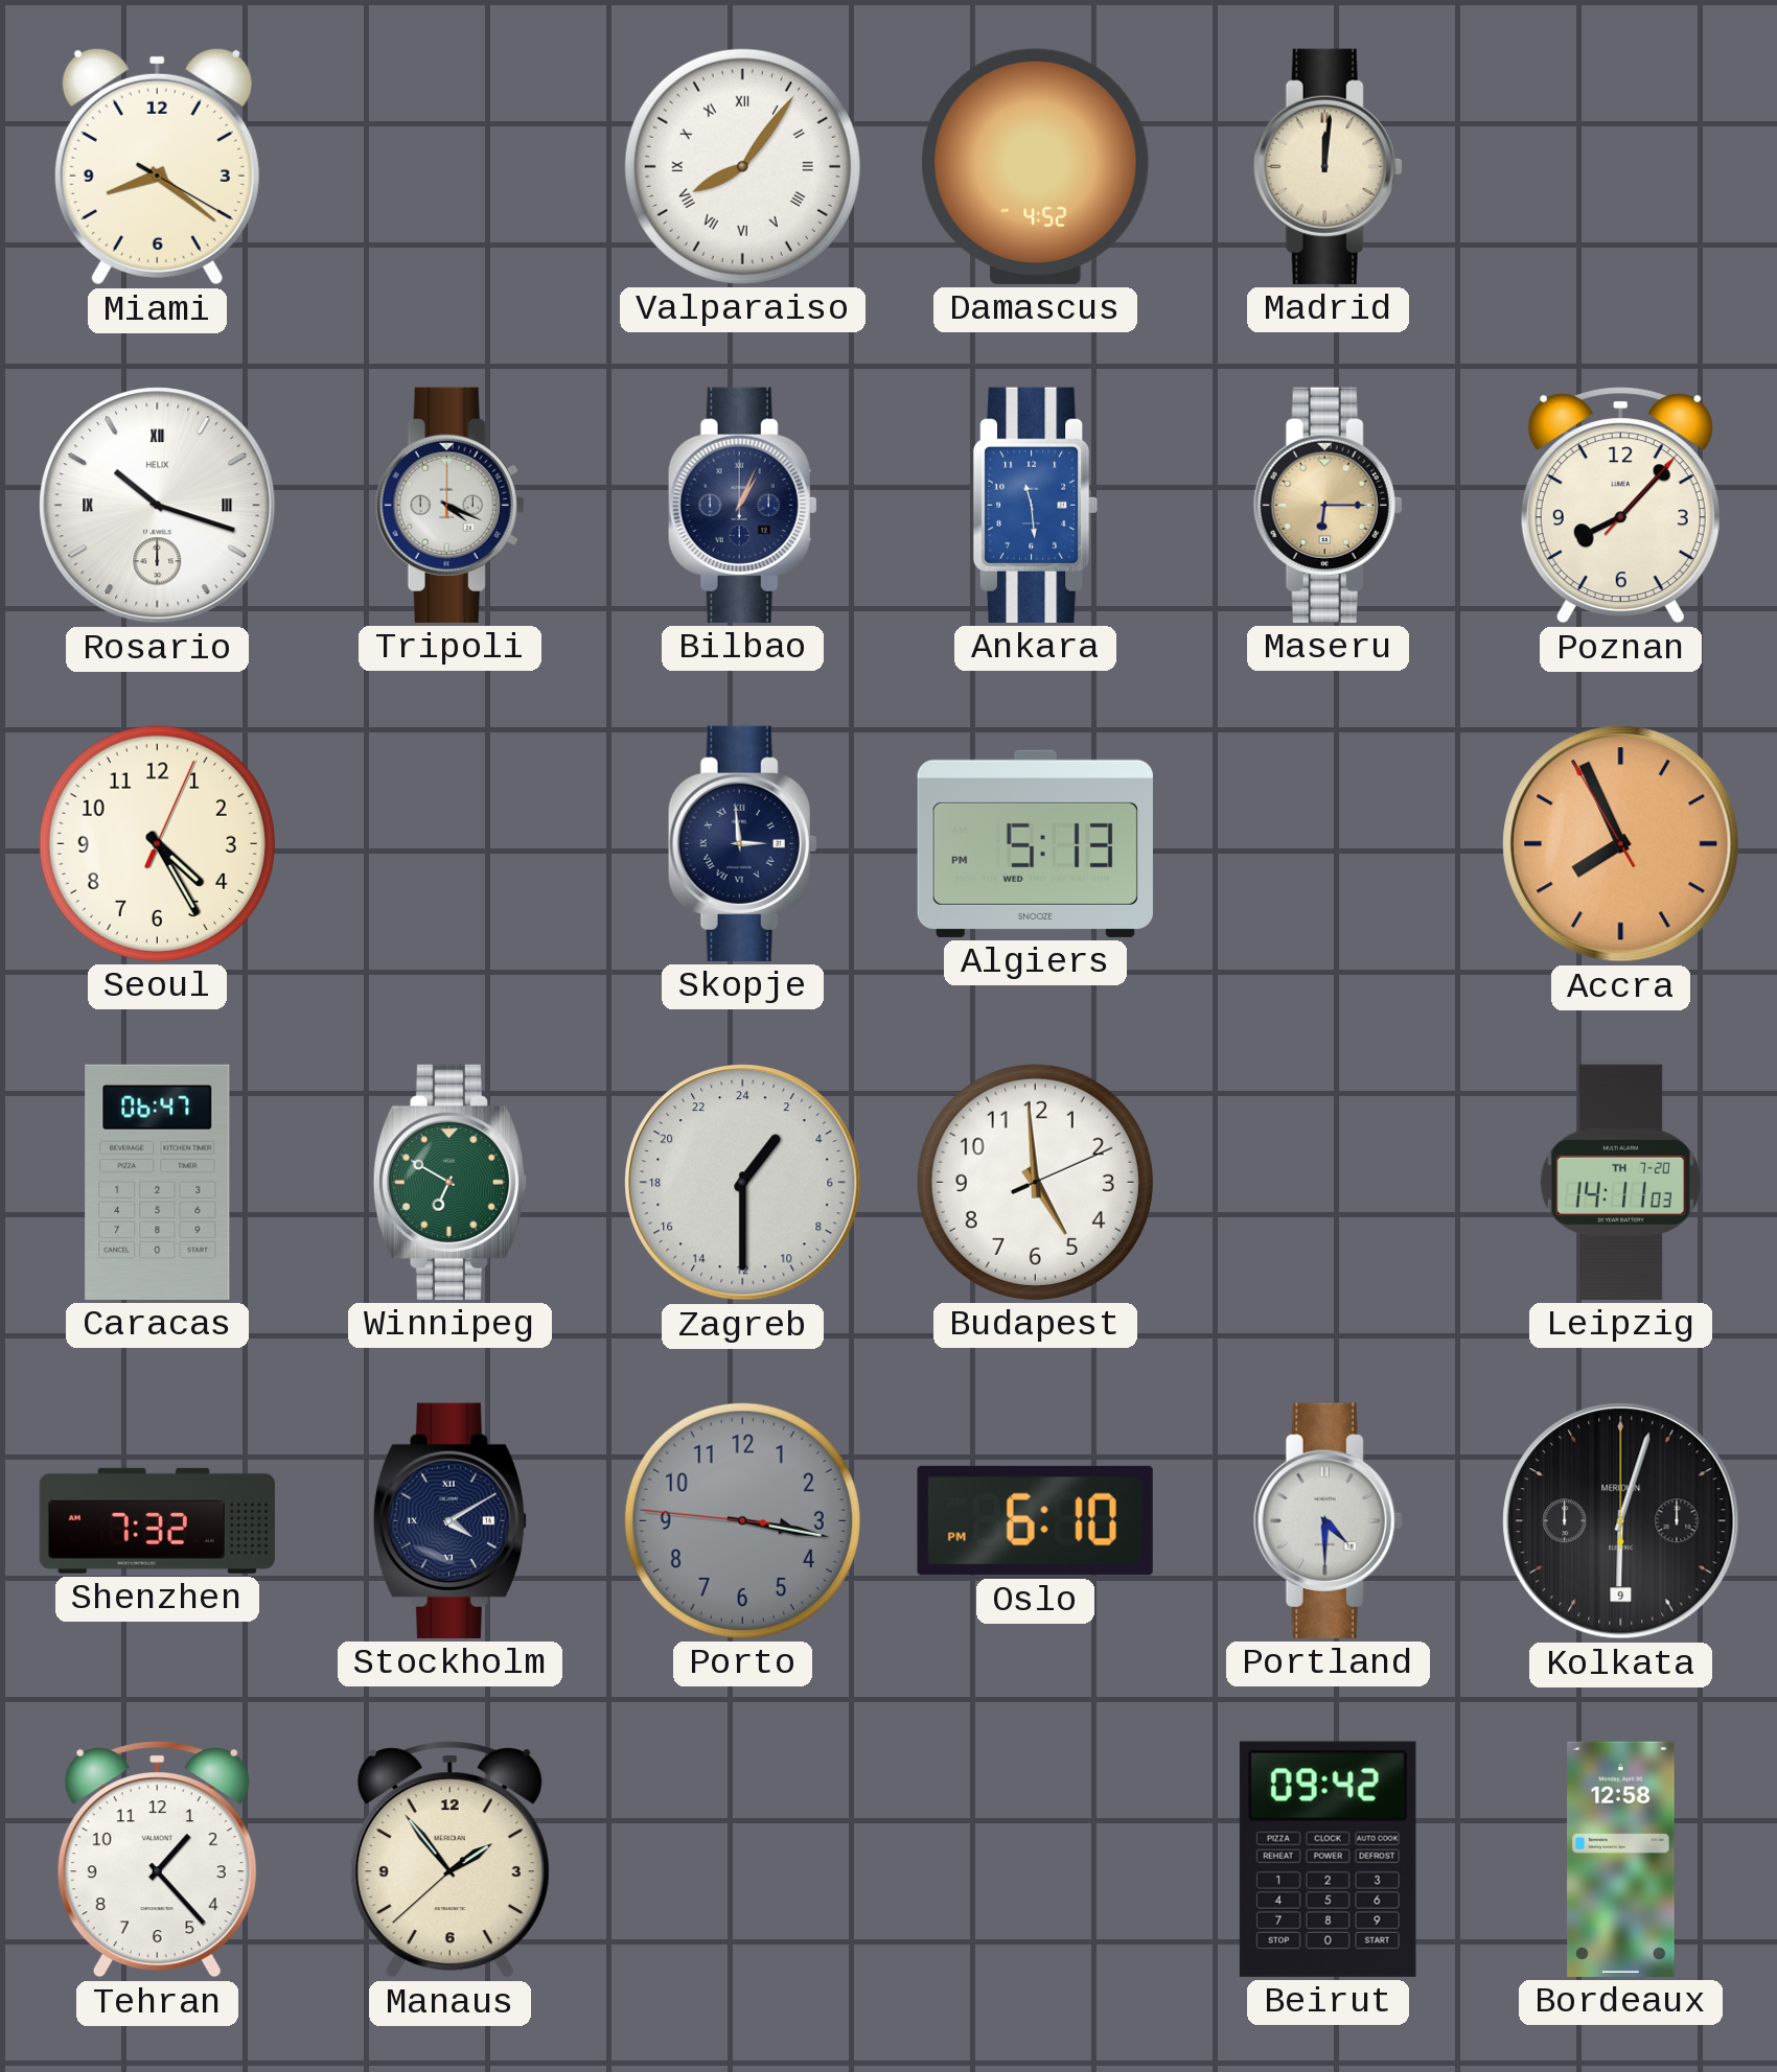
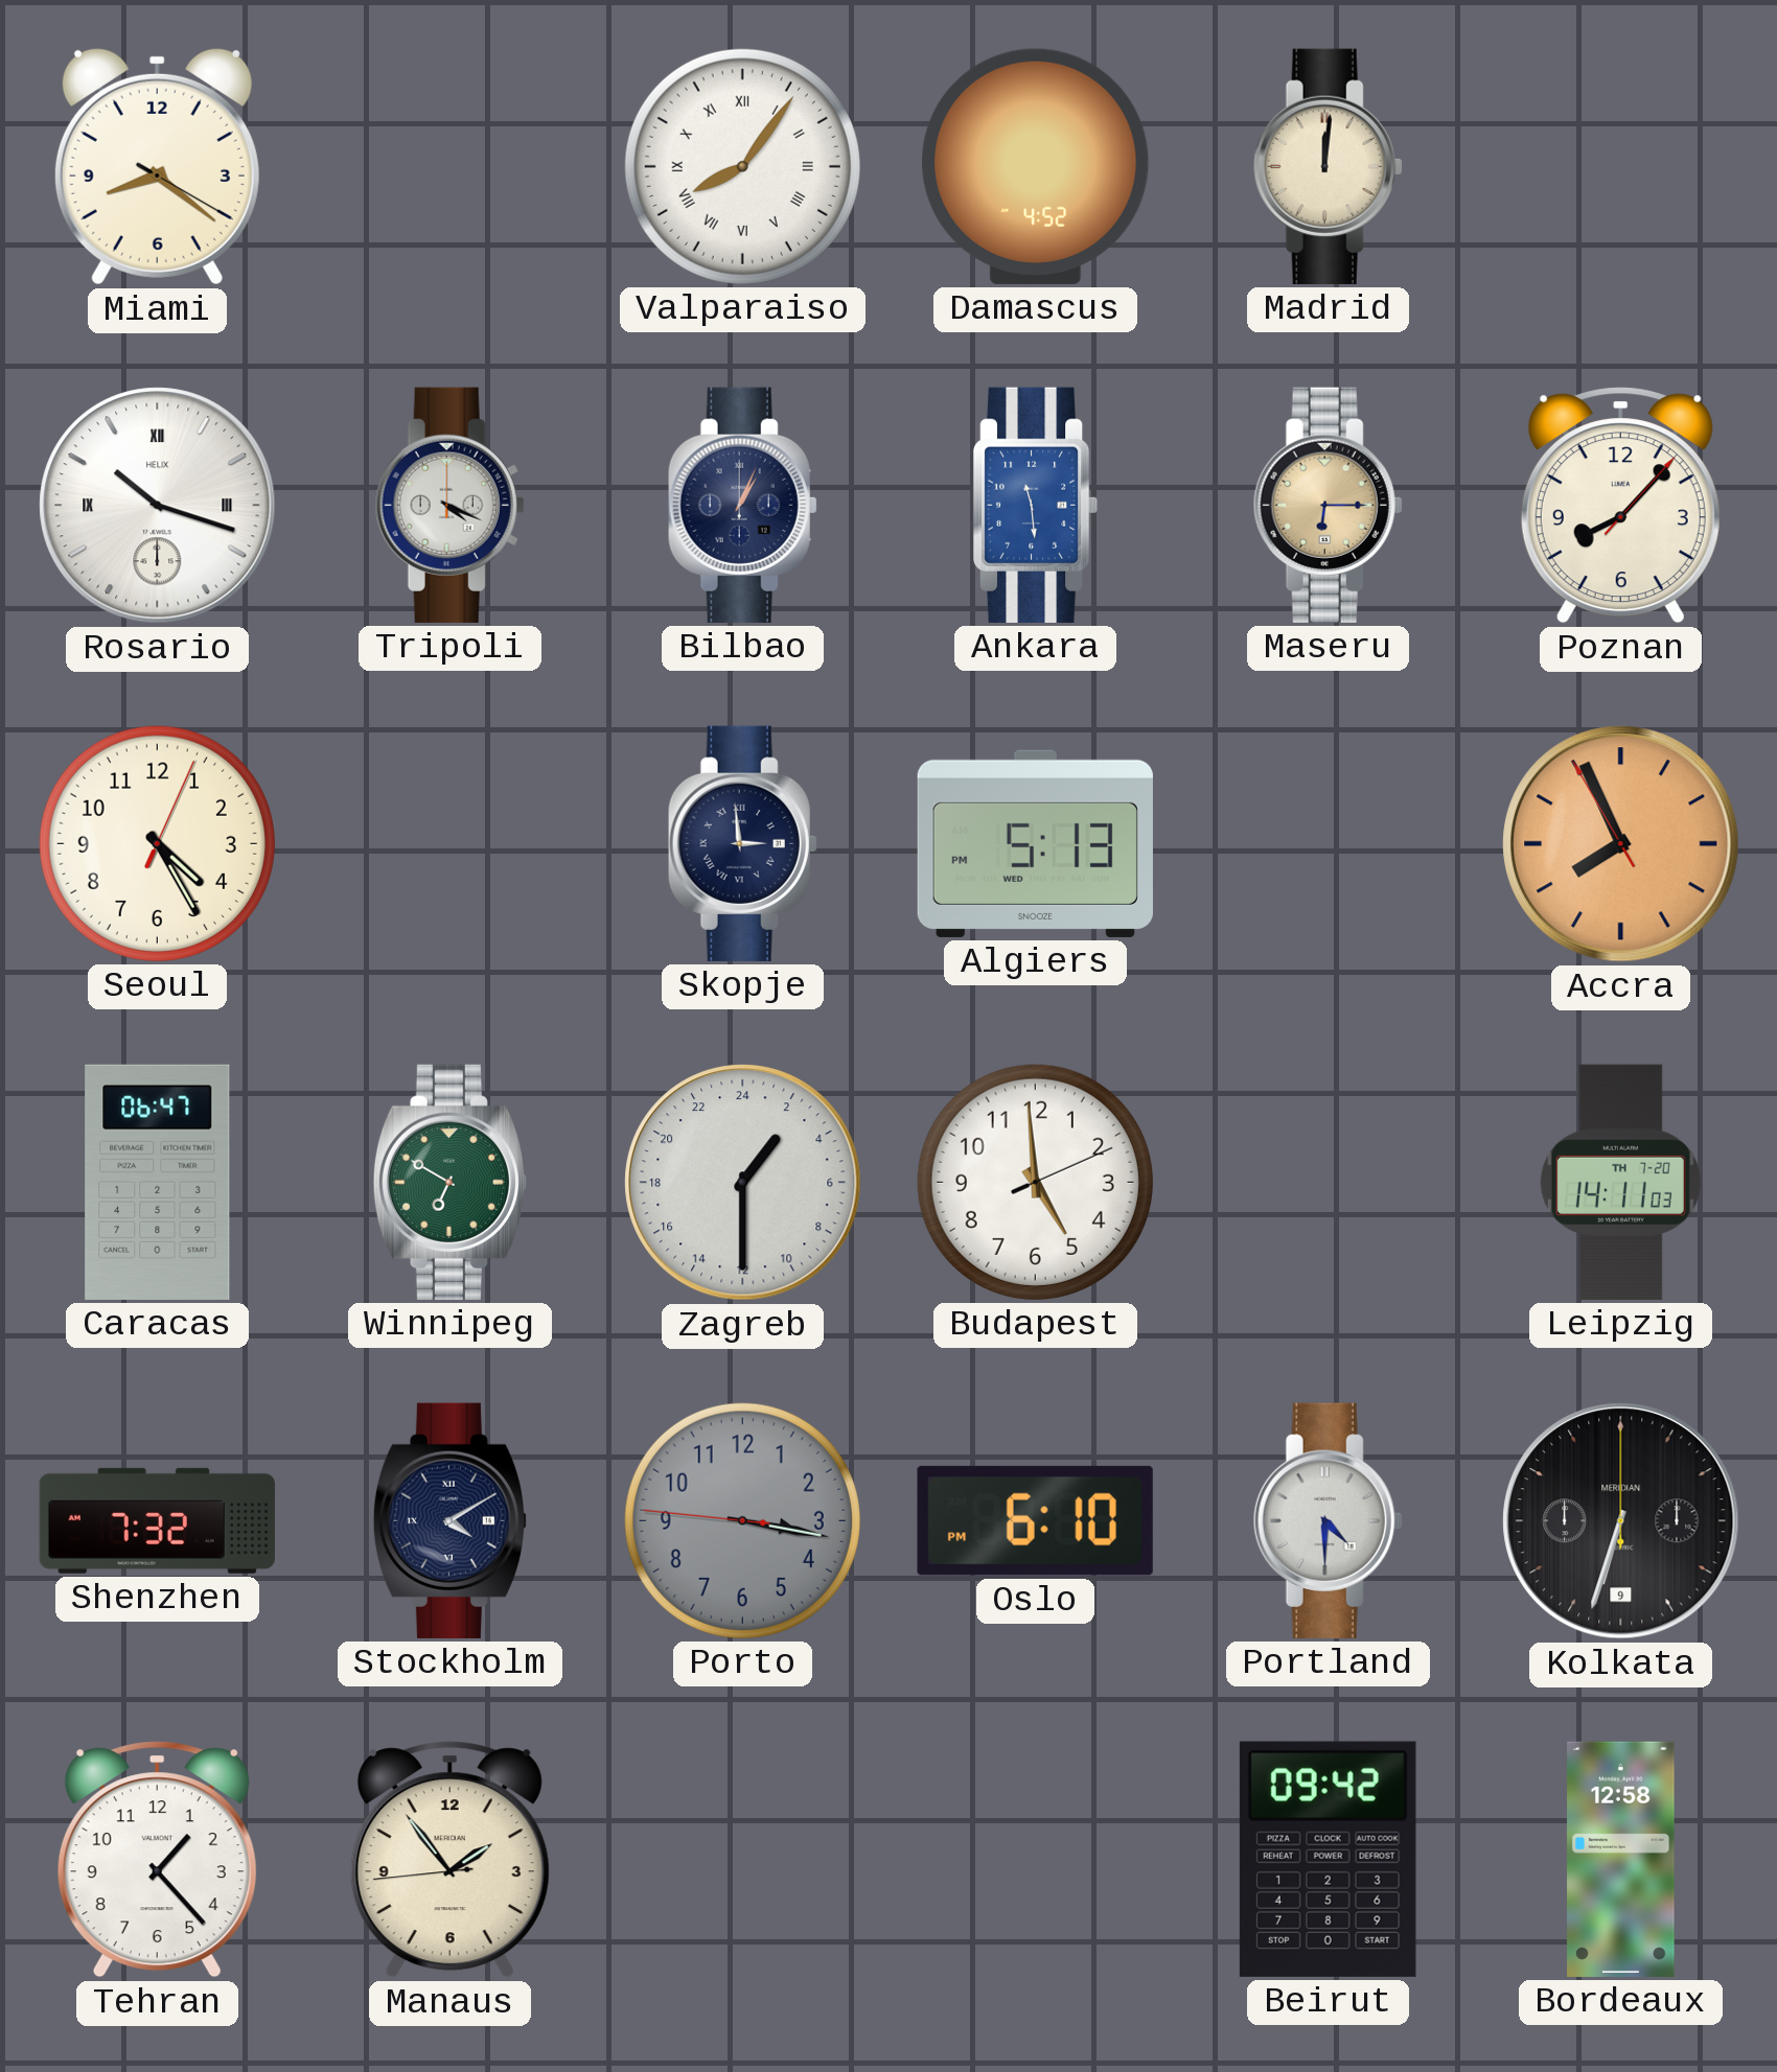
Kolkata: 6:03 -> 6:33 (1621, 1521)
Manaus: 1:53:38 -> 1:53:44 (449, 1860)
